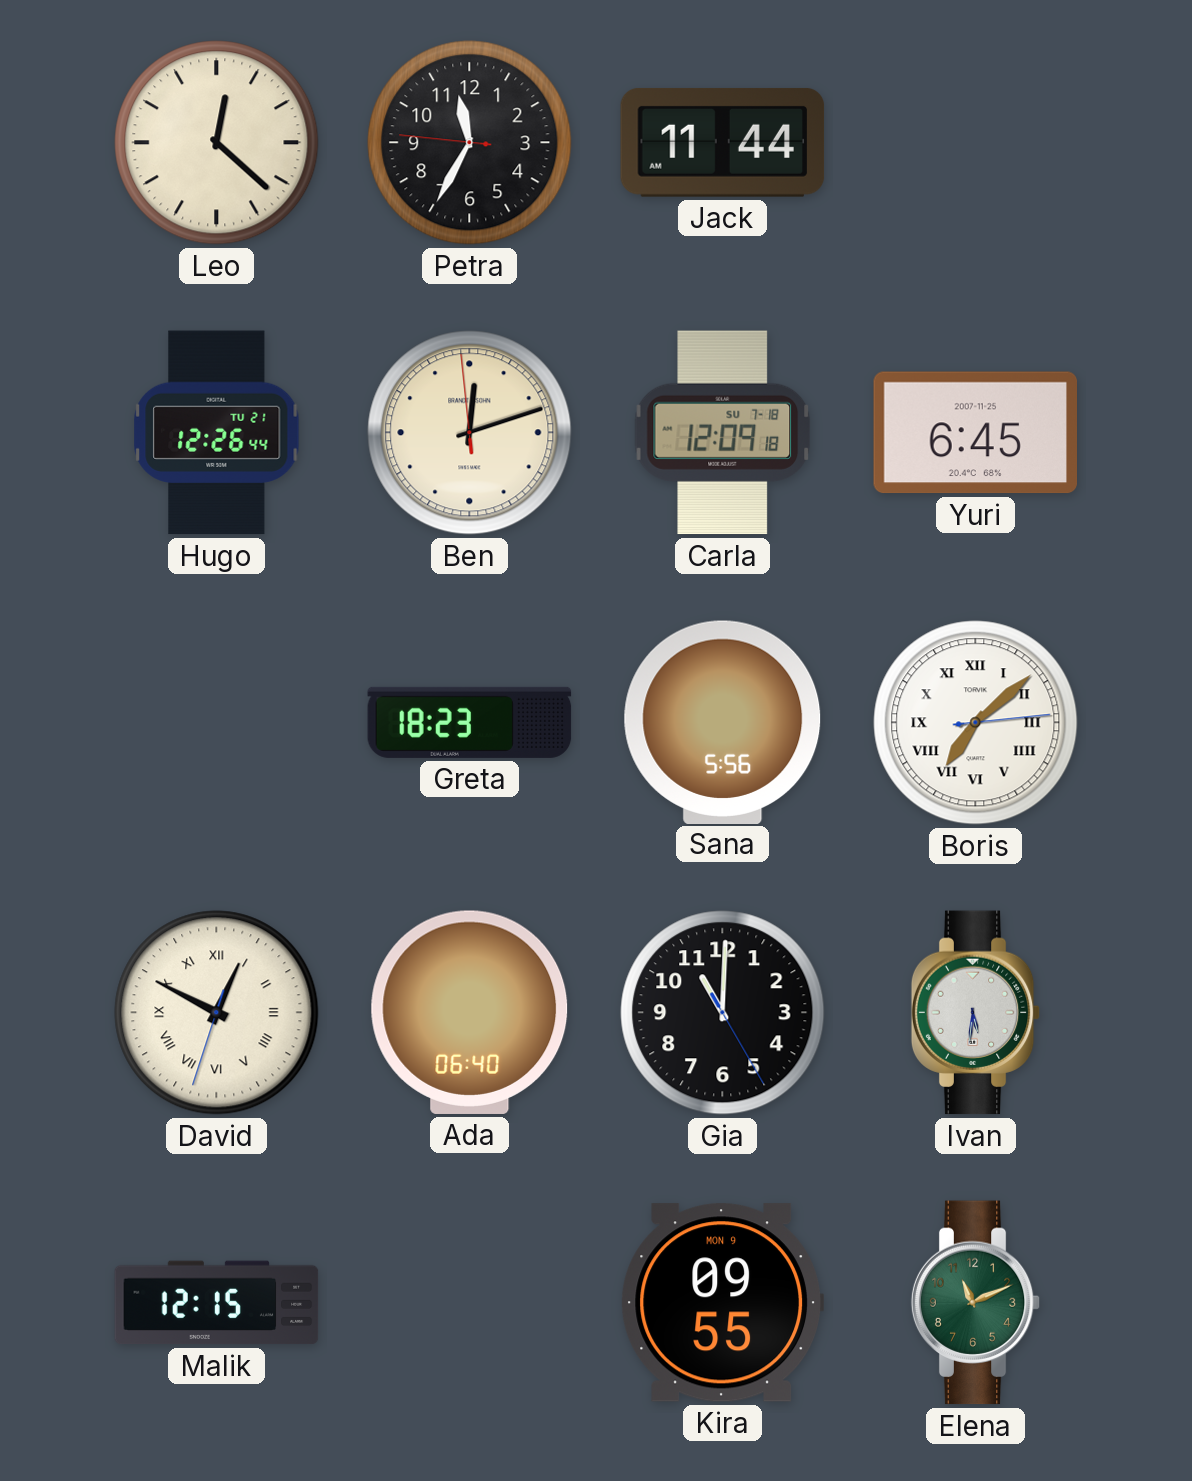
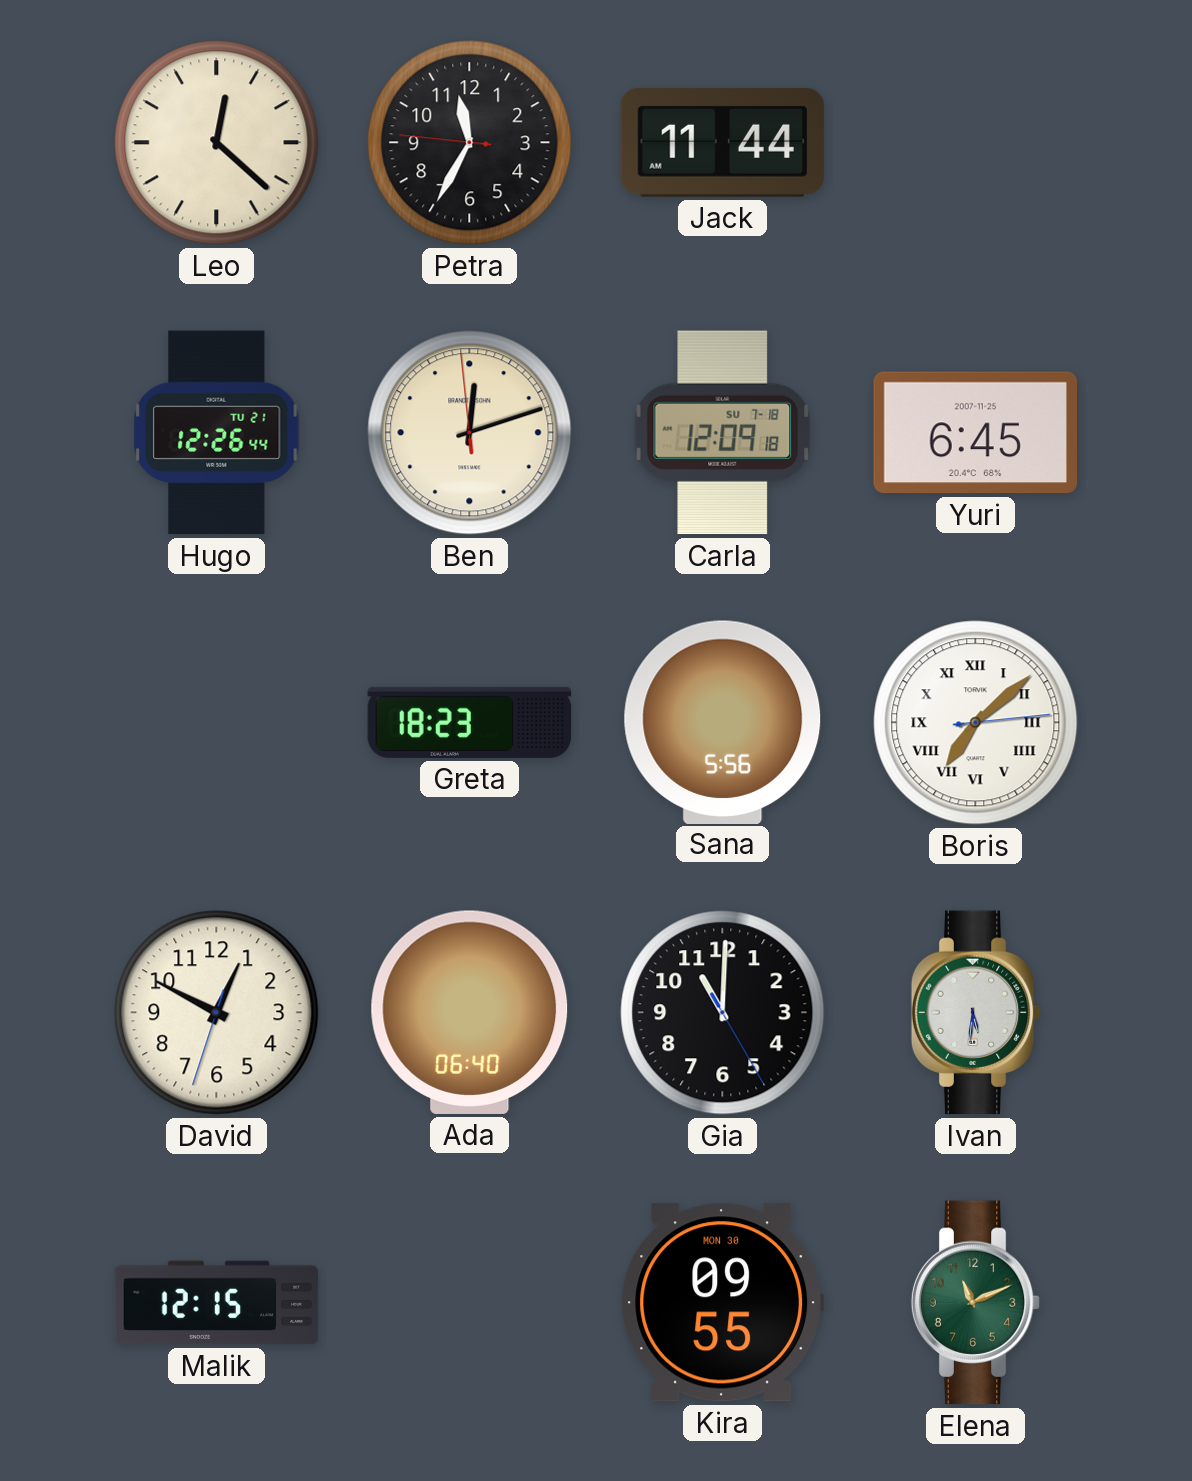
David numerals: Roman -> Arabic (217, 1013)
Kira date: MON 9 -> MON 30 (722, 1303)
